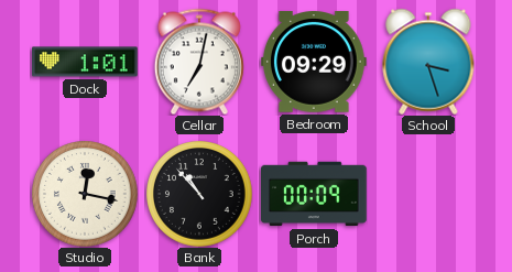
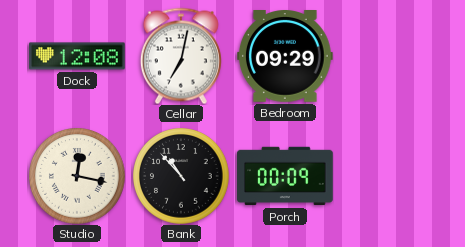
Dock: 1:01 -> 12:08 (77, 56)
School: 3:27 -> none (428, 62)
